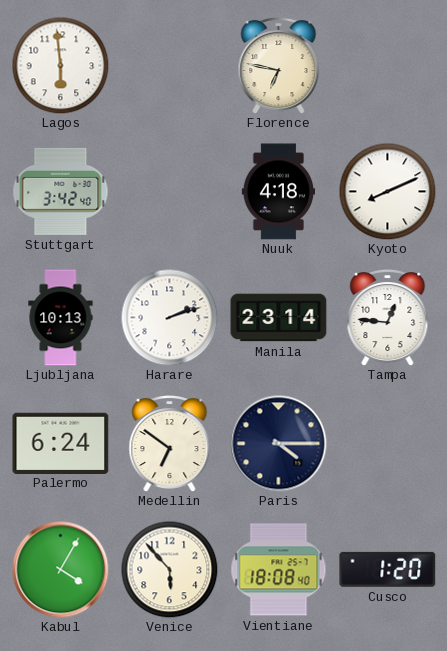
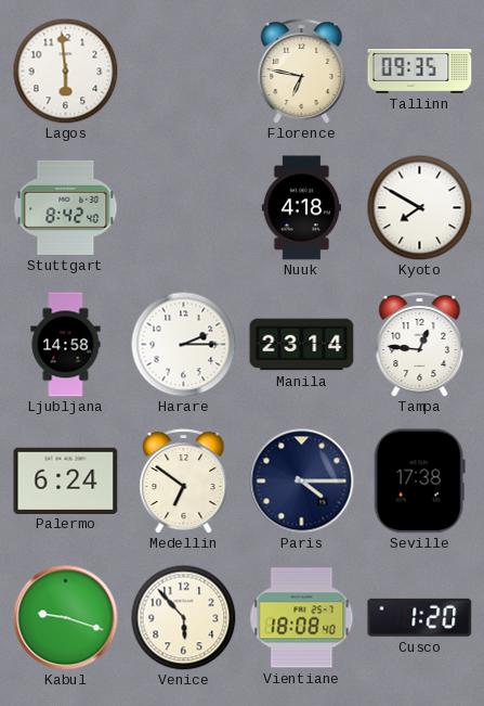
Tallinn: none -> 09:35 (420, 72)
Stuttgart: 3:42 -> 8:42 (66, 207)
Kyoto: 8:11 -> 7:50 (419, 207)
Ljubljana: 10:13 -> 14:58 (66, 345)
Harare: 2:12 -> 2:15 (183, 344)
Seville: none -> 17:38 (419, 482)
Kabul: 4:05 -> 9:18 (66, 618)
